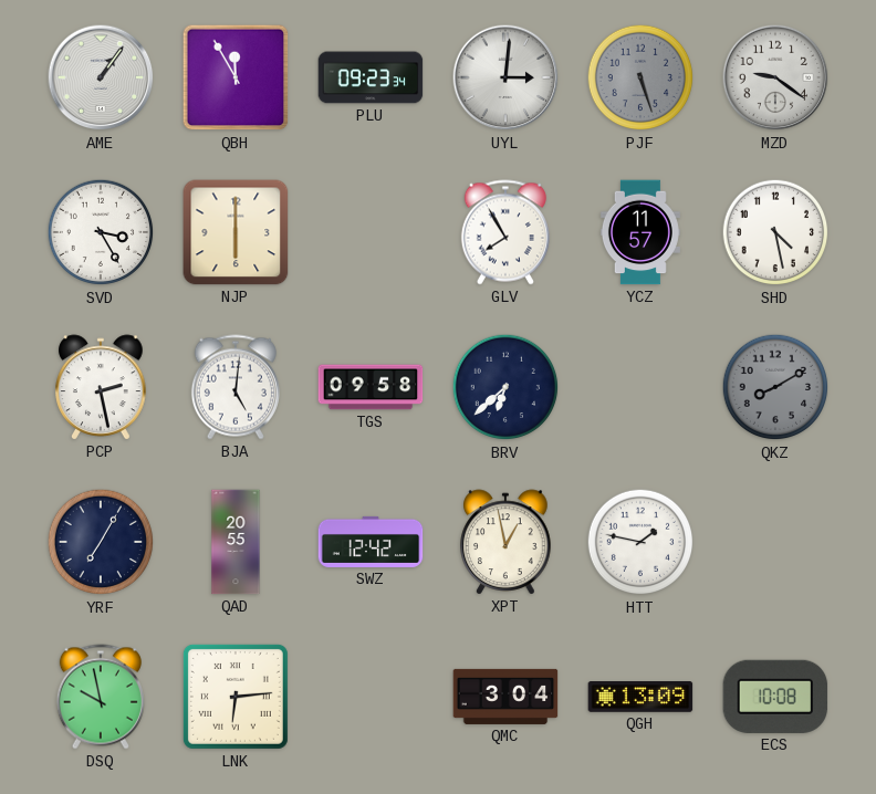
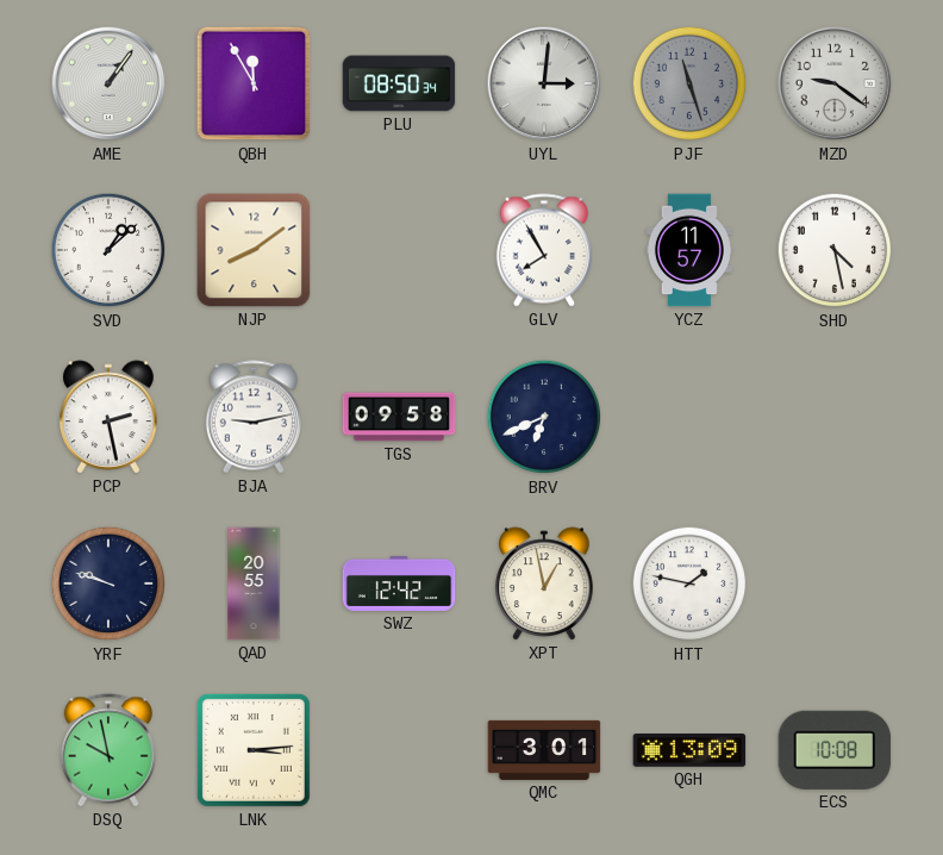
PLU: 09:23 -> 08:50 (399, 83)
PJF: 5:27 -> 11:27 (689, 83)
SVD: 3:25 -> 1:08 (108, 250)
NJP: 6:00 -> 8:09 (254, 250)
BJA: 5:01 -> 9:13 (254, 417)
BRV: 6:38 -> 6:41 (544, 417)
QKZ: 8:10 -> none (775, 387)
YRF: 7:05 -> 9:48 (108, 583)
LNK: 6:14 -> 3:14 (254, 750)
QMC: 3:04 -> 3:01 (544, 750)
